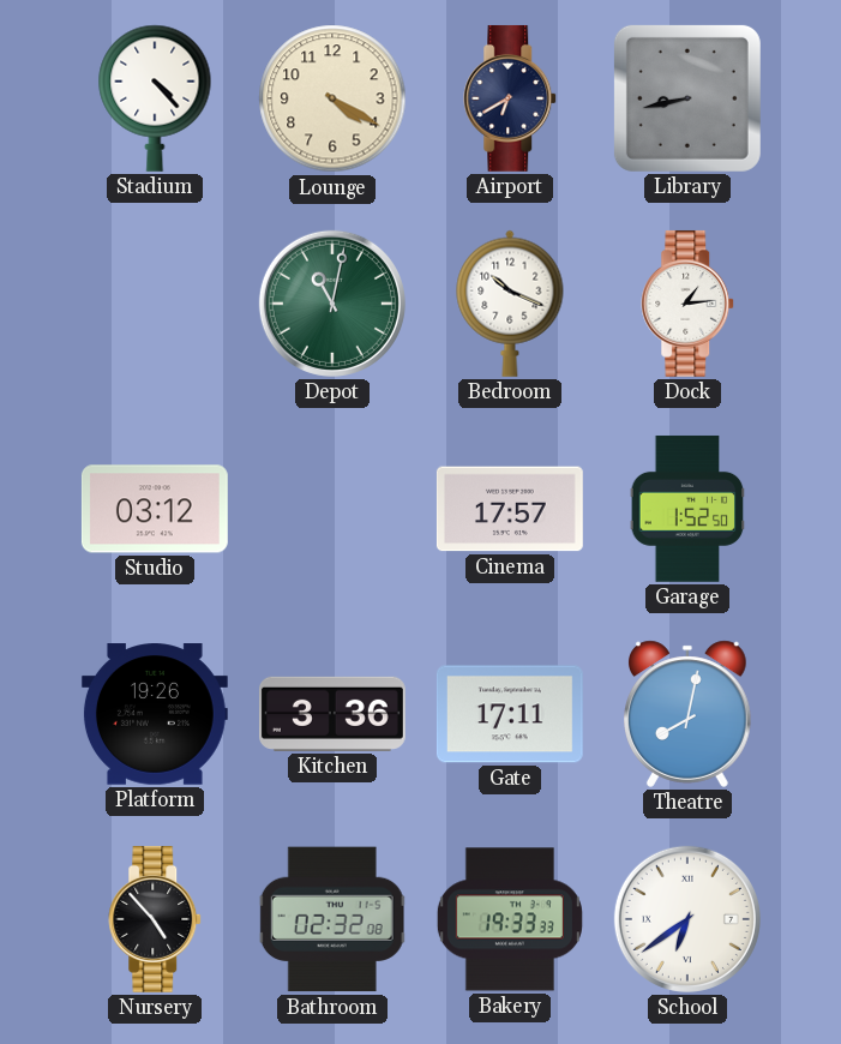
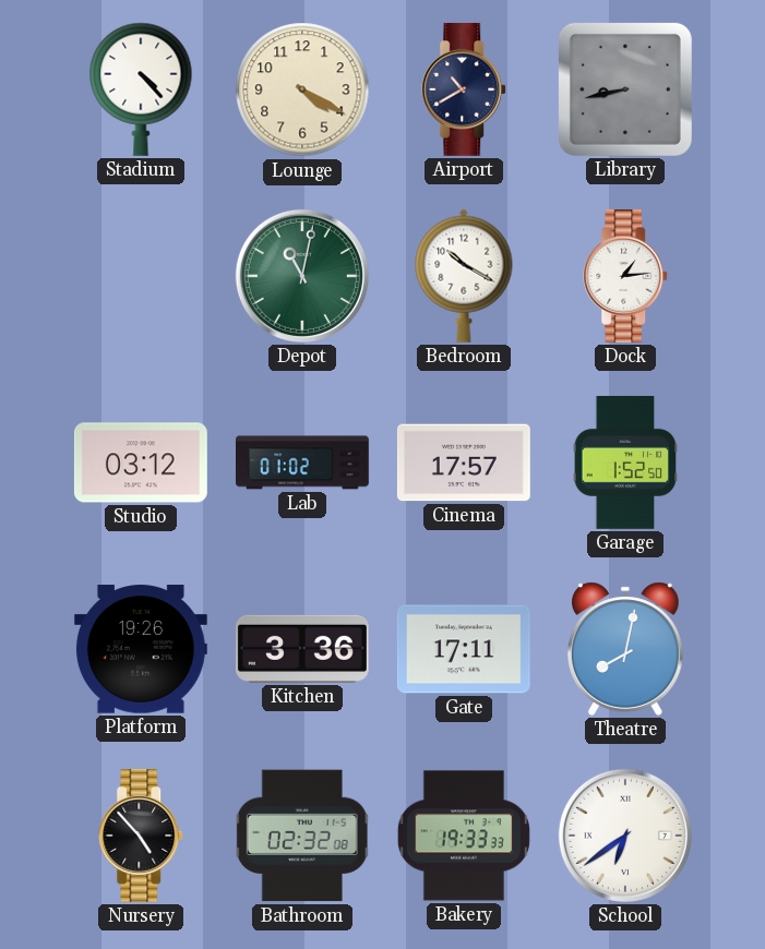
Airport: 6:40 -> 10:40 (465, 89)
Bedroom: 10:19 -> 10:20 (464, 276)
Lab: none -> 01:02 (303, 463)
